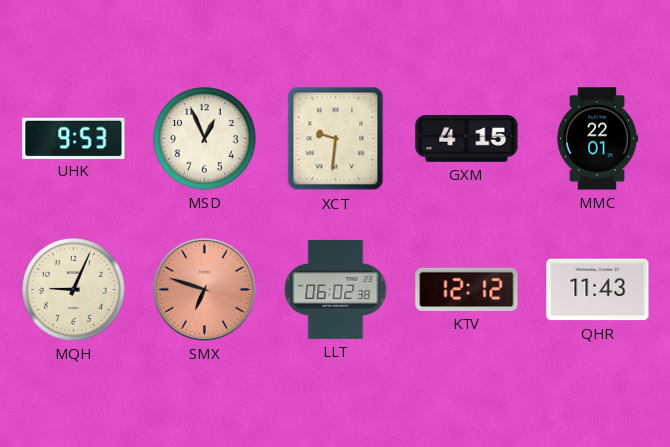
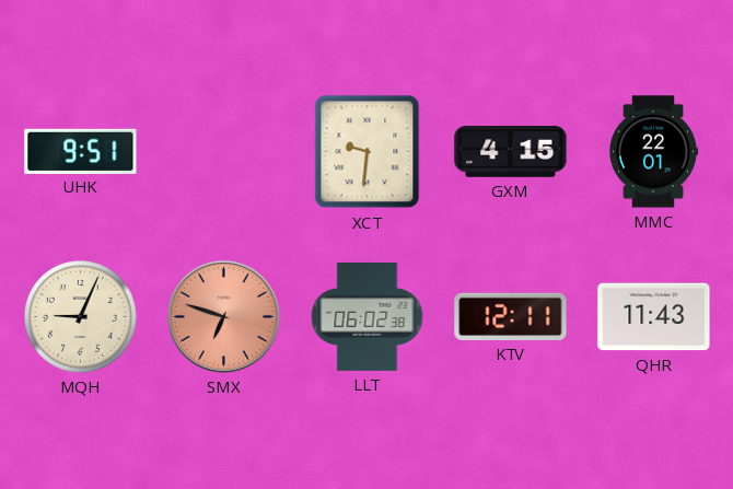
UHK: 9:53 -> 9:51 (81, 151)
MSD: 12:56 -> none (205, 139)
KTV: 12:12 -> 12:11 (511, 316)
